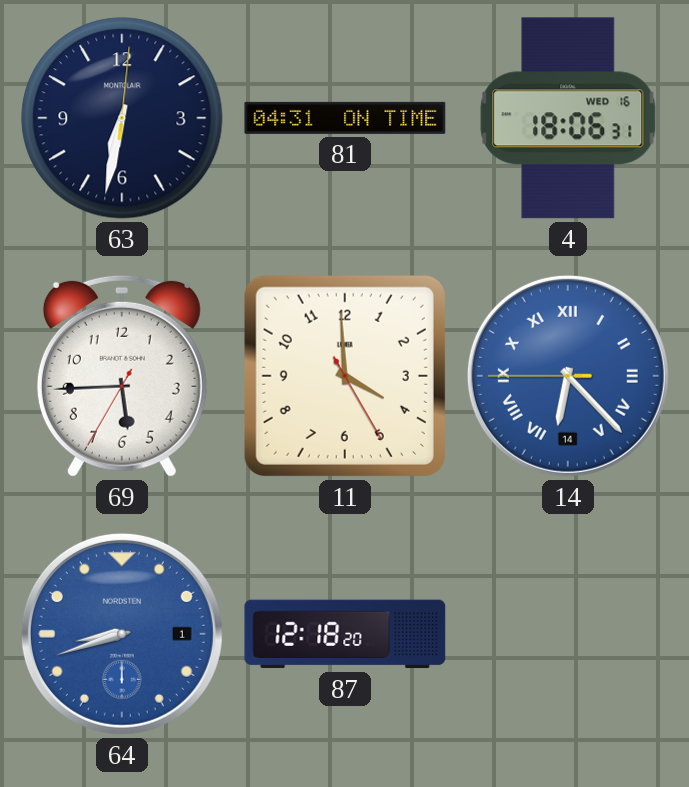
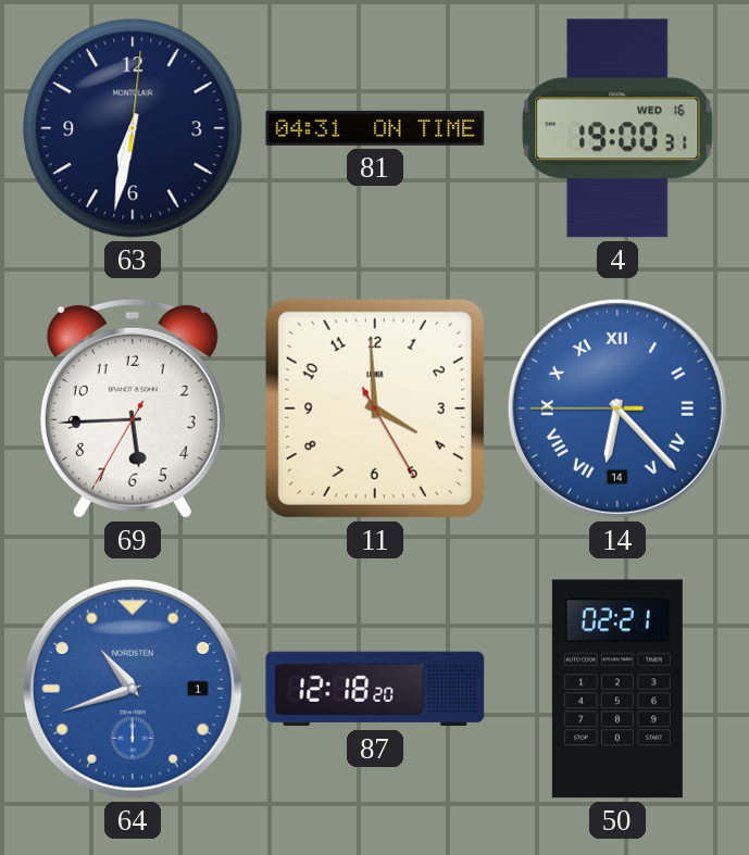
4: 18:06 -> 19:00 (617, 128)
64: 8:42 -> 10:42 (133, 689)
50: none -> 02:21 (617, 689)
